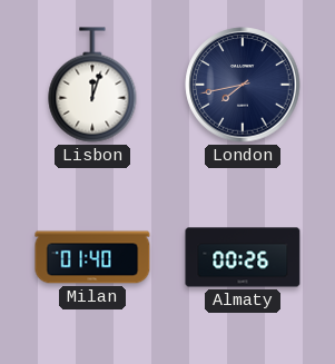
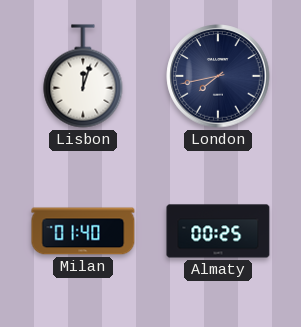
Almaty: 00:26 -> 00:25 (218, 231)
